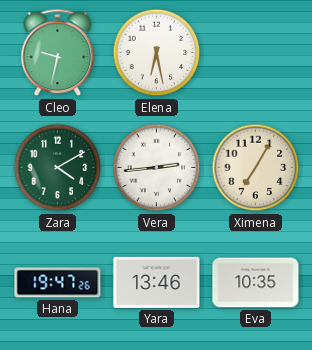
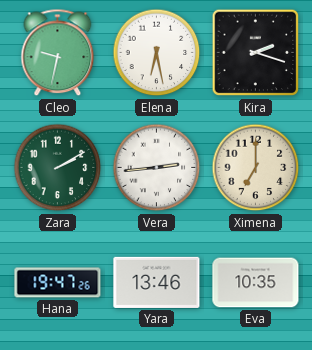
Kira: none -> 2:18 (256, 53)
Zara: 4:10 -> 2:10 (58, 168)
Ximena: 7:05 -> 7:00 (256, 168)
